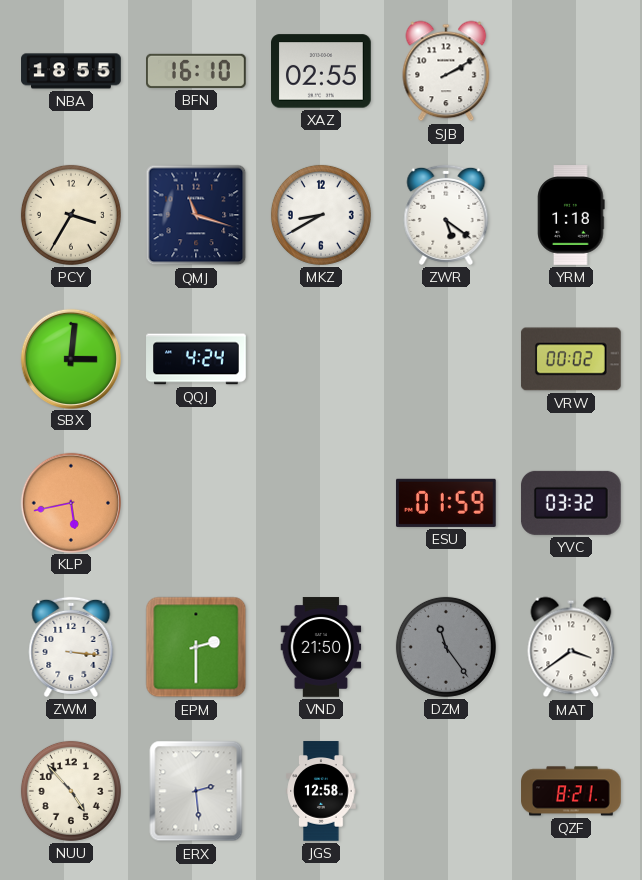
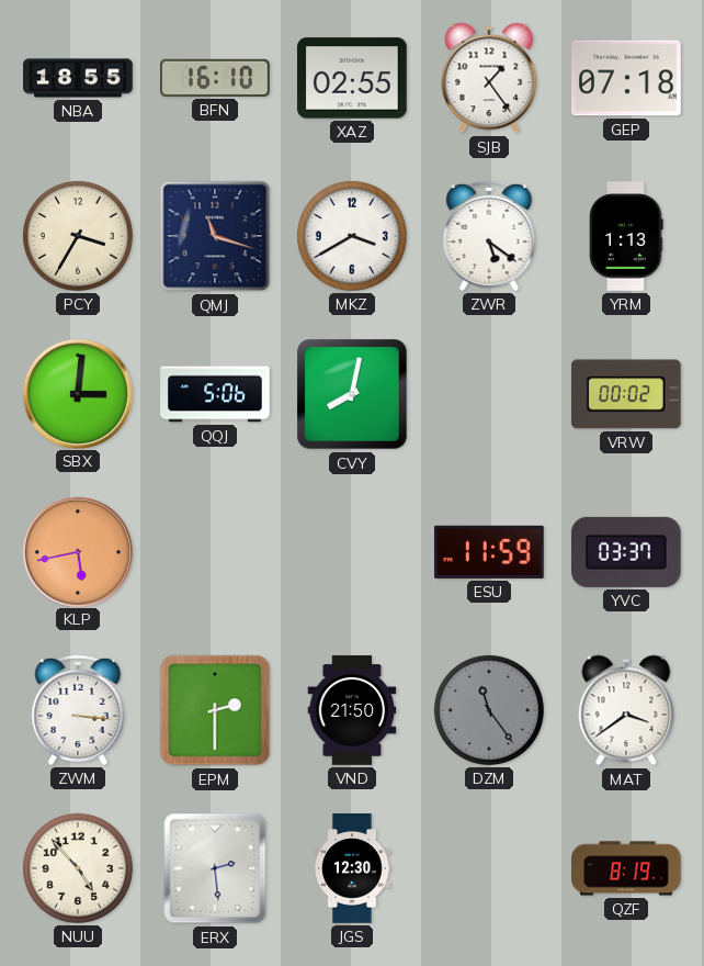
SJB: 2:10 -> 1:24 (489, 78)
GEP: none -> 07:18 (627, 78)
MKZ: 8:40 -> 3:40 (352, 236)
YRM: 1:18 -> 1:13 (626, 236)
QQJ: 4:24 -> 5:06 (215, 394)
CVY: none -> 8:02 (352, 394)
ESU: 01:59 -> 11:59 (489, 552)
YVC: 03:32 -> 03:37 (626, 552)
JGS: 12:58 -> 12:30 (352, 868)
QZF: 8:21 -> 8:19 (626, 868)
